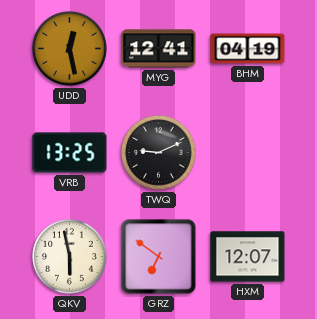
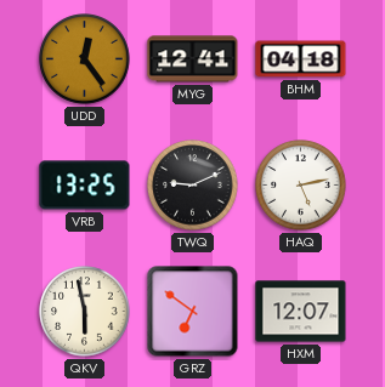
UDD: 12:28 -> 12:24 (85, 59)
BHM: 04:19 -> 04:18 (301, 59)
HAQ: none -> 5:13 (301, 186)
